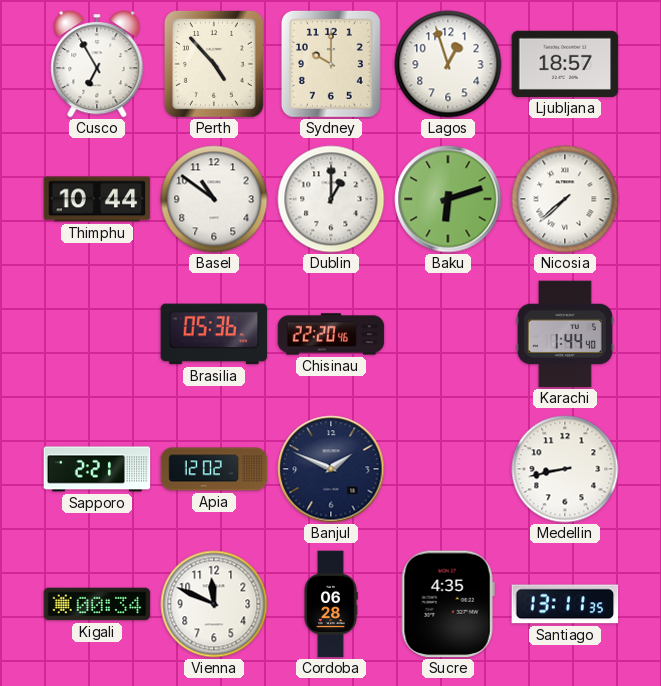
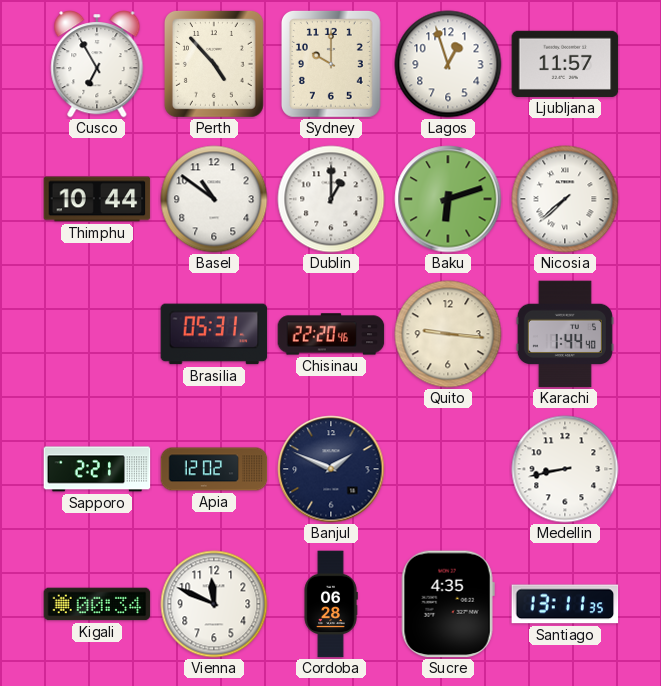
Ljubljana: 18:57 -> 11:57 (565, 64)
Brasilia: 05:36 -> 05:31 (214, 334)
Quito: none -> 9:16 (448, 334)
